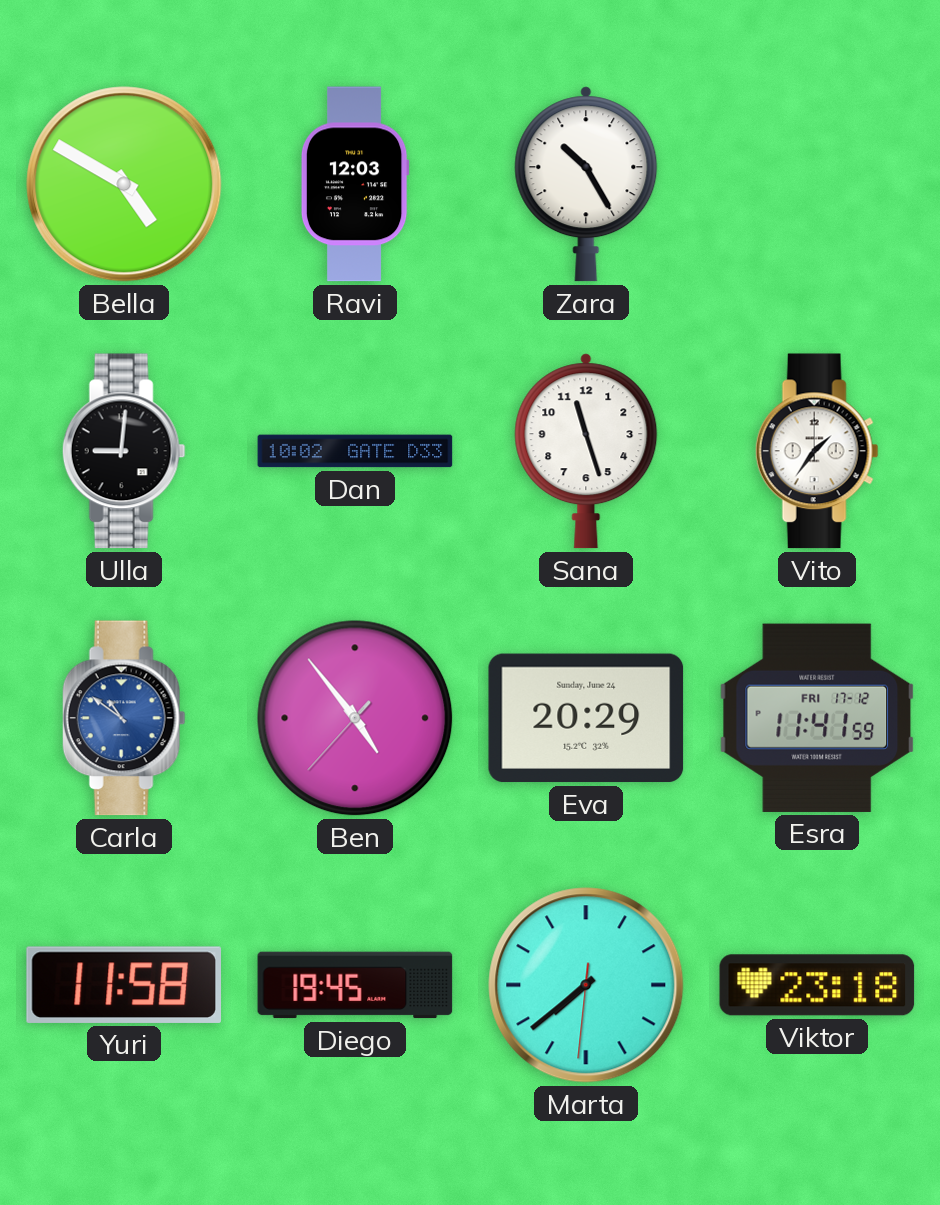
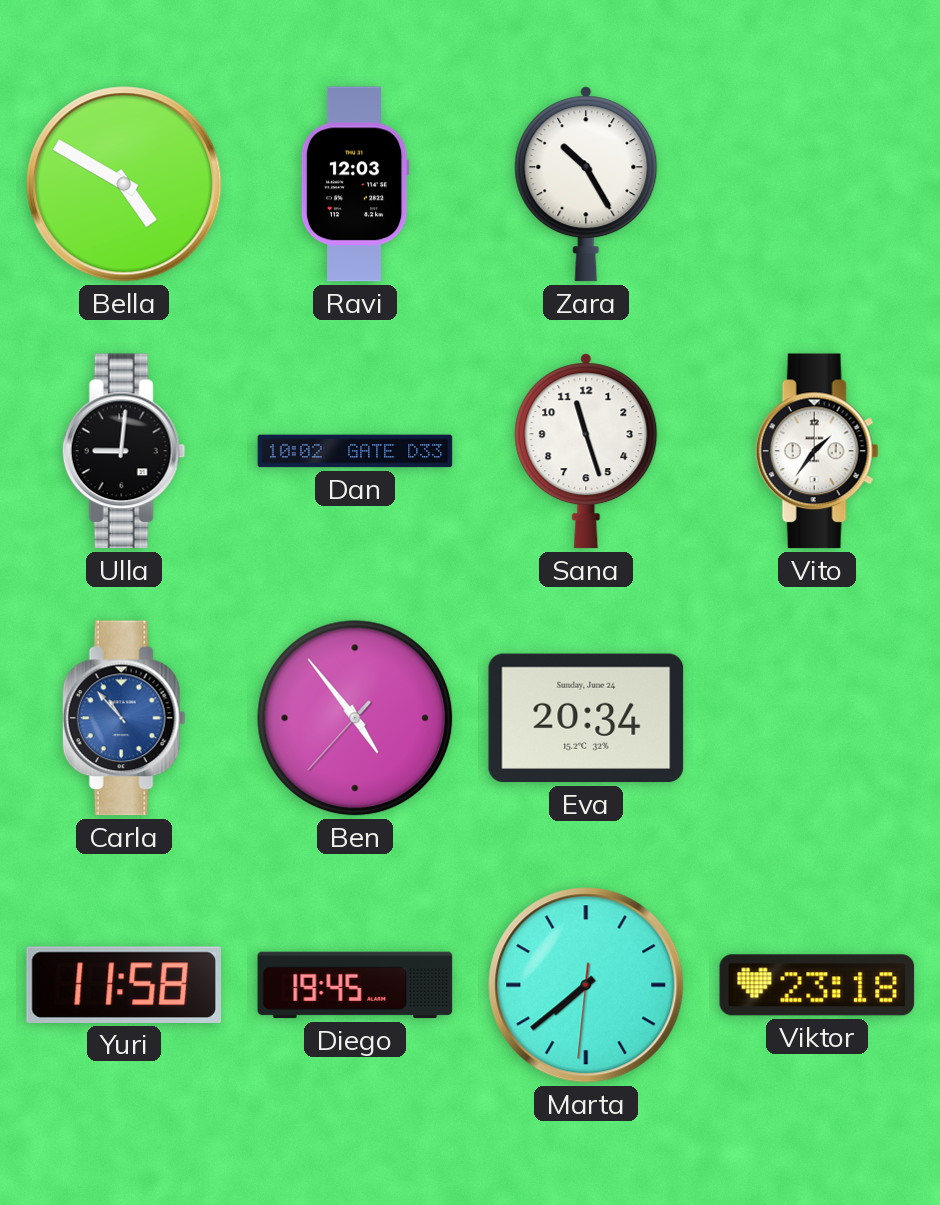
Carla: 10:51 -> 10:53 (124, 718)
Eva: 20:29 -> 20:34 (586, 718)
Esra: 11:41 -> none (817, 718)
